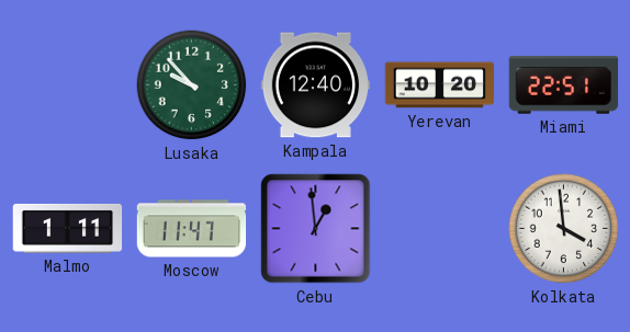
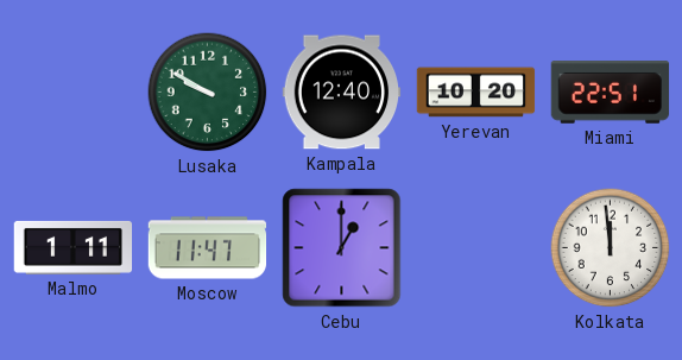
Lusaka: 9:53 -> 9:50 (208, 93)
Cebu: 12:59 -> 1:00 (342, 248)
Kolkata: 3:59 -> 11:59 (611, 248)
